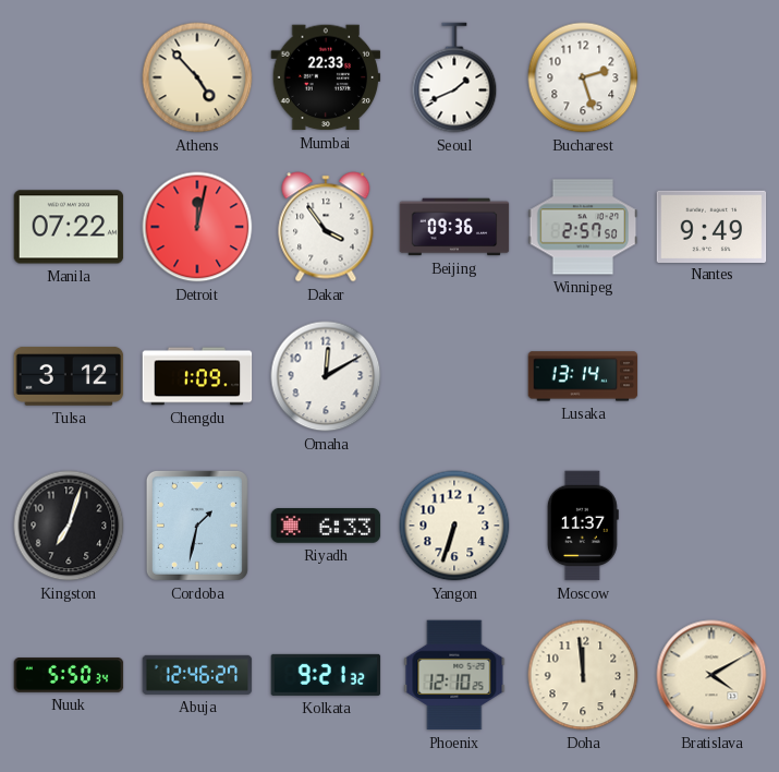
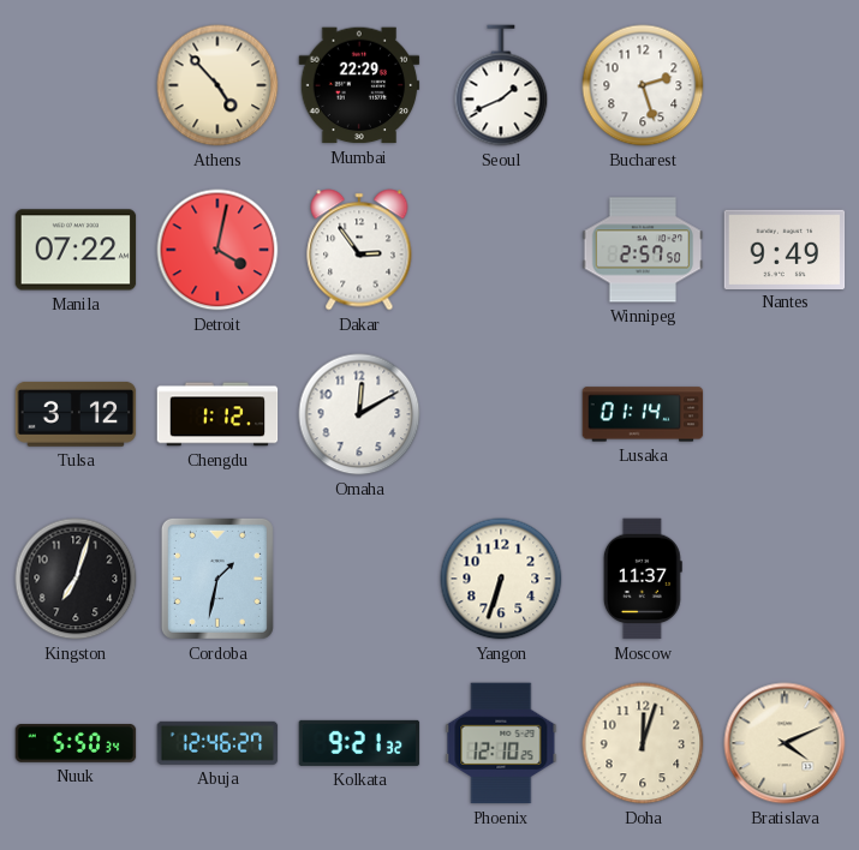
Mumbai: 22:33 -> 22:29 (359, 85)
Detroit: 12:02 -> 4:02 (217, 250)
Dakar: 3:54 -> 2:54 (359, 250)
Beijing: 09:36 -> none (454, 227)
Chengdu: 1:09 -> 1:12 (217, 414)
Lusaka: 13:14 -> 01:14 (643, 414)
Riyadh: 6:33 -> none (326, 526)
Doha: 11:59 -> 12:03 (643, 743)
Bratislava: 4:10 -> 4:11 (785, 743)
